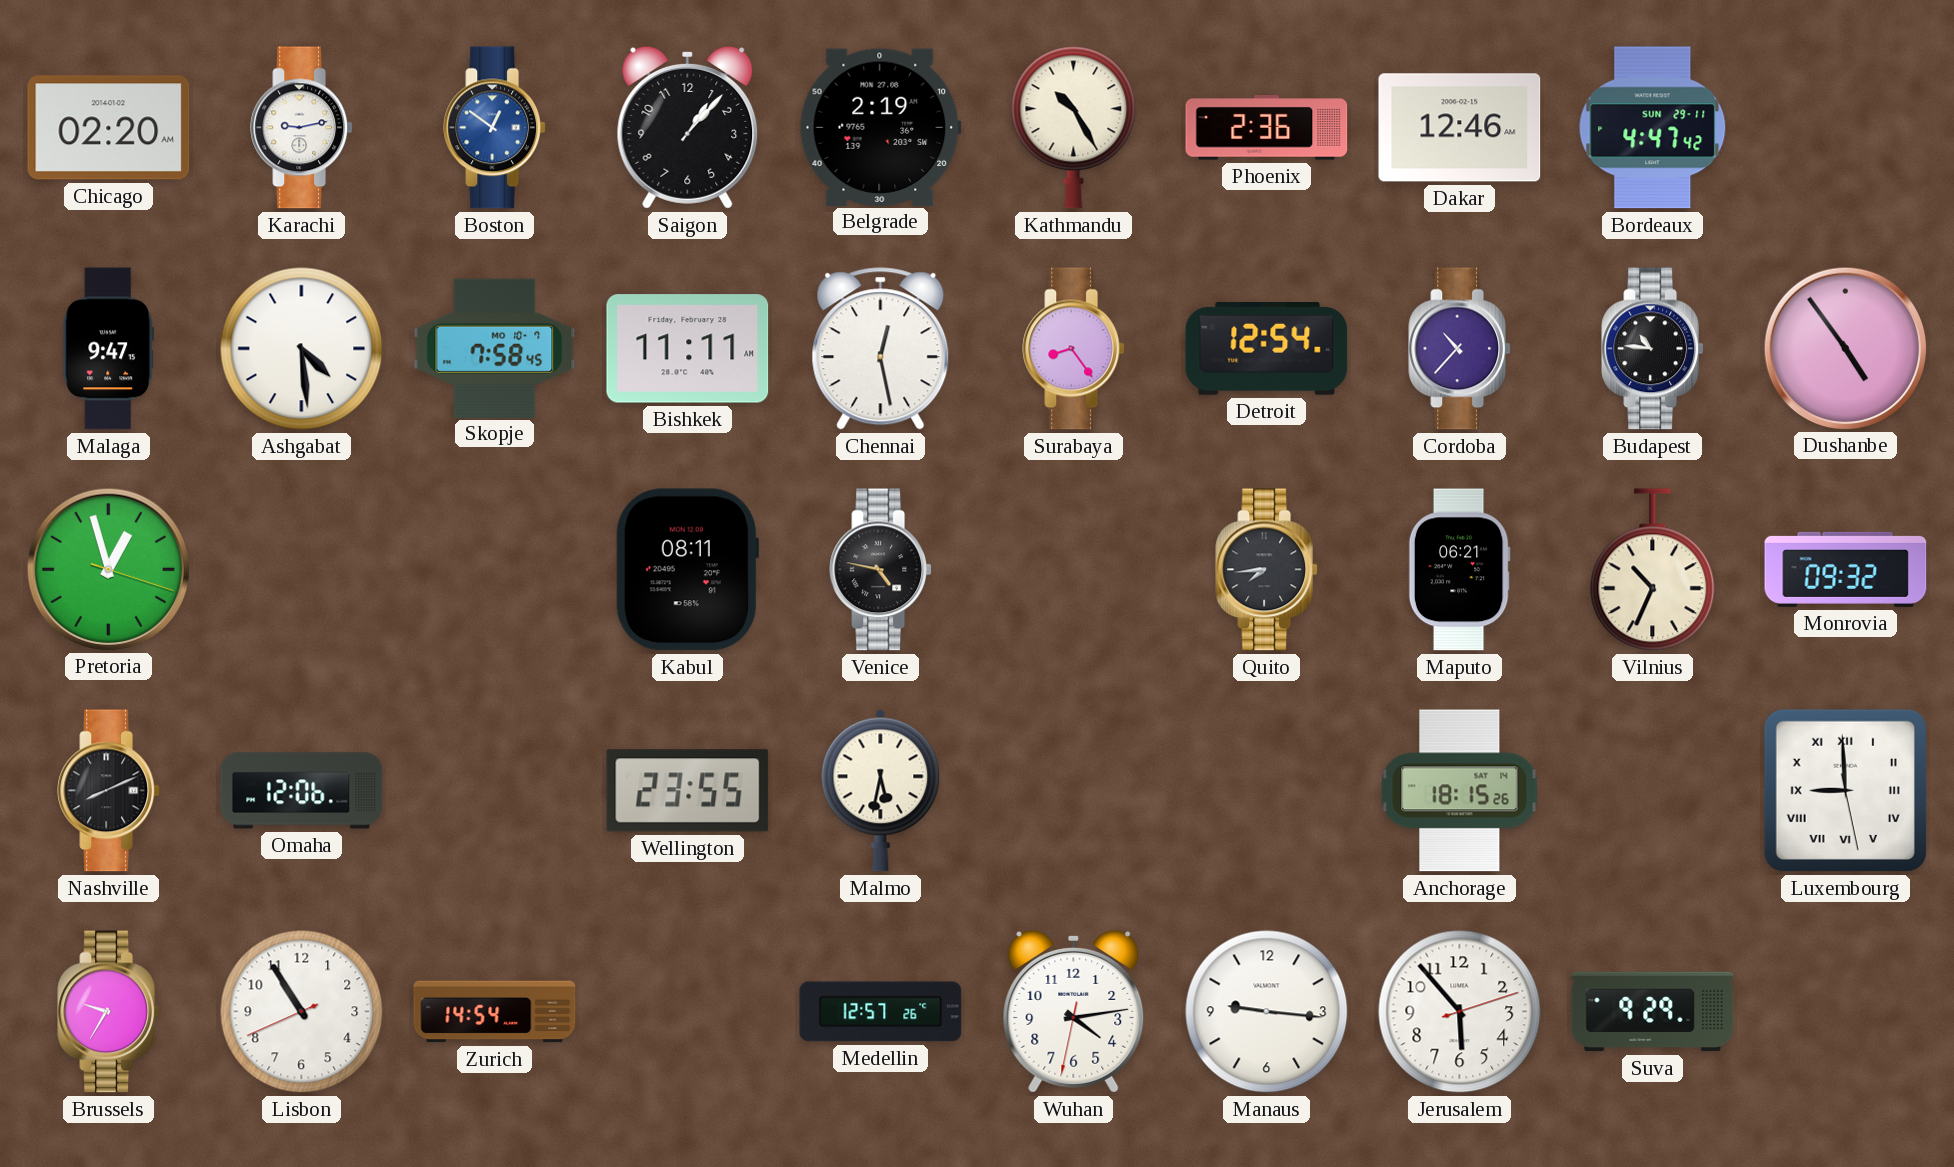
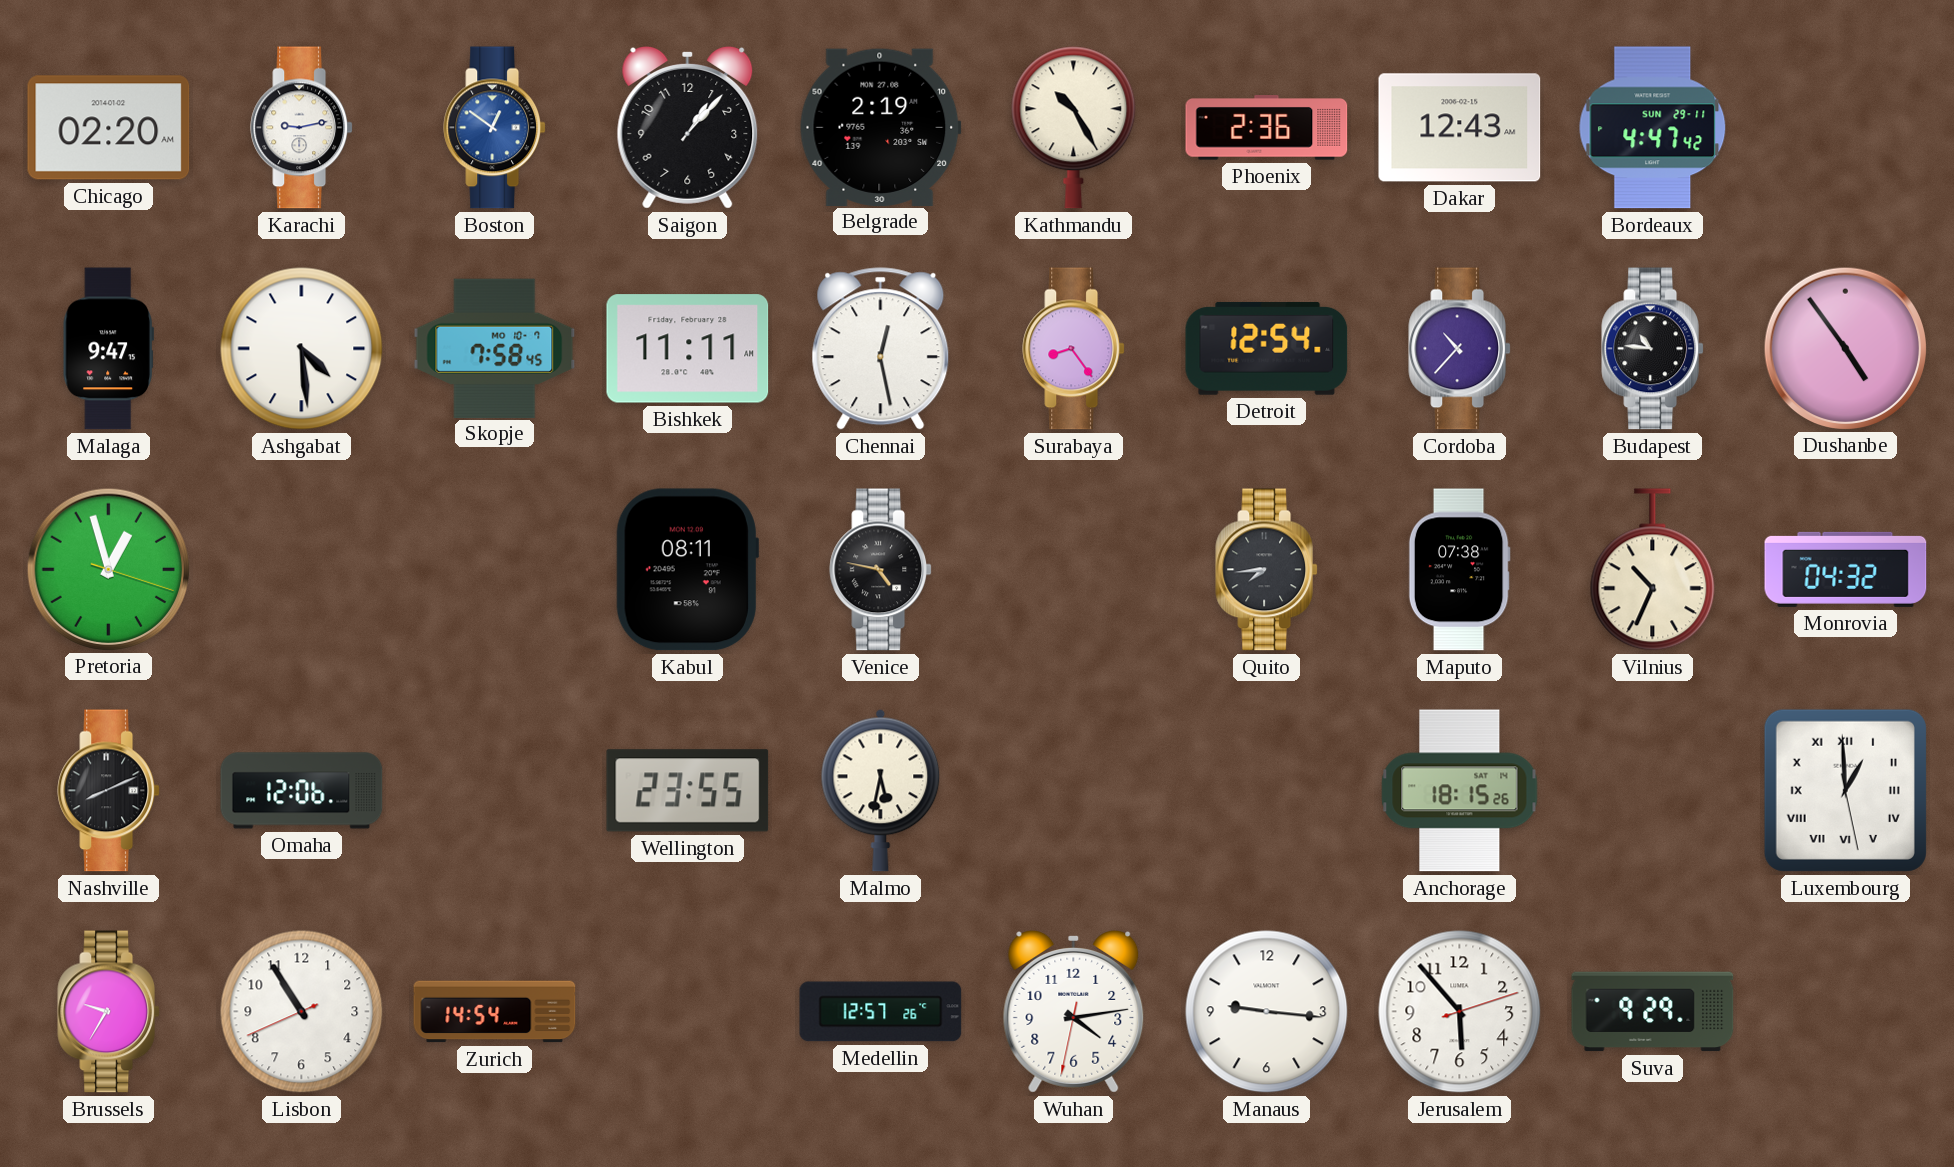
Dakar: 12:46 -> 12:43 (1460, 128)
Maputo: 06:21 -> 07:38 (1459, 570)
Monrovia: 09:32 -> 04:32 (1846, 569)
Luxembourg: 8:59 -> 12:59 (1845, 790)
